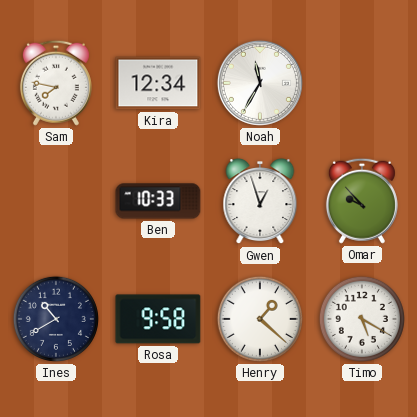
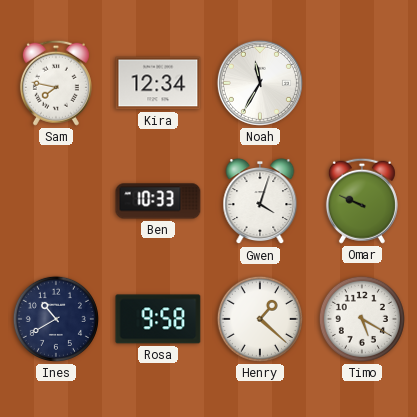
Gwen: 12:57 -> 4:03 (260, 202)
Omar: 9:53 -> 9:49 (362, 201)
